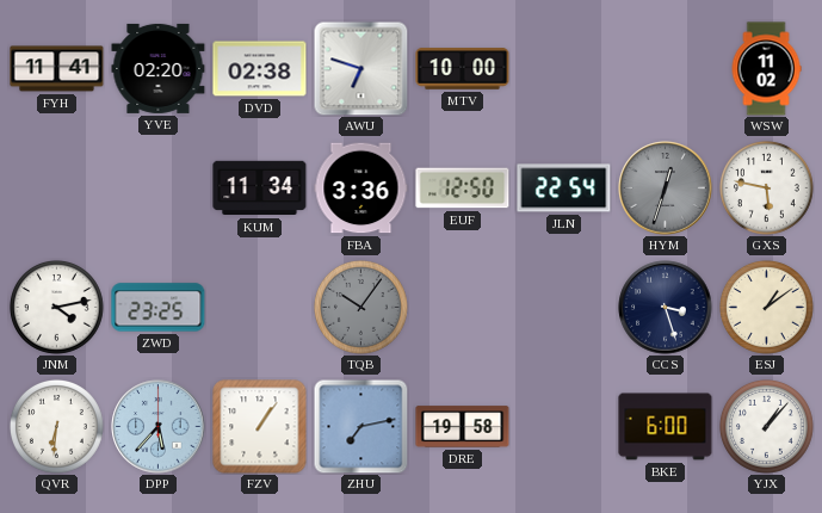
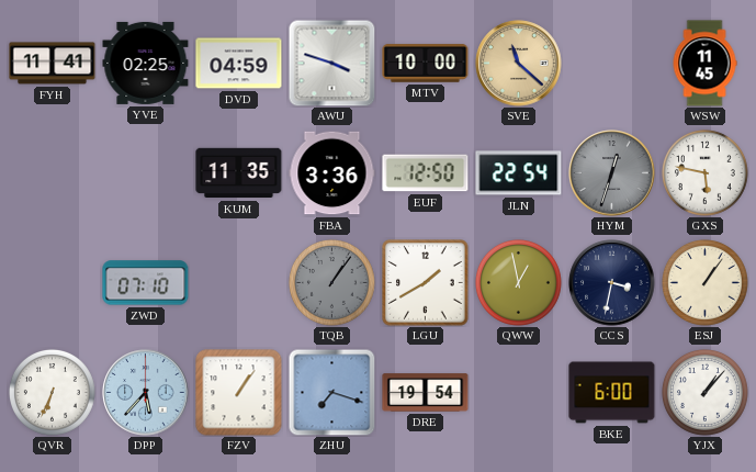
YVE: 02:20 -> 02:25 (146, 63)
DVD: 02:38 -> 04:59 (239, 64)
AWU: 6:48 -> 3:48 (331, 63)
SVE: none -> 11:22 (519, 64)
WSW: 11:02 -> 11:45 (704, 64)
KUM: 11:34 -> 11:35 (239, 173)
JNM: 4:13 -> none (56, 307)
ZWD: 23:25 -> 07:10 (146, 283)
TQB: 10:06 -> 1:06 (331, 282)
LGU: none -> 1:40 (426, 283)
QWW: none -> 12:58 (518, 282)
CCS: 3:27 -> 3:32 (612, 283)
ESJ: 1:09 -> 1:06 (704, 282)
QVR: 6:31 -> 6:34 (52, 392)
ZHU: 7:13 -> 7:18 (331, 392)
DRE: 19:58 -> 19:54 (426, 393)
